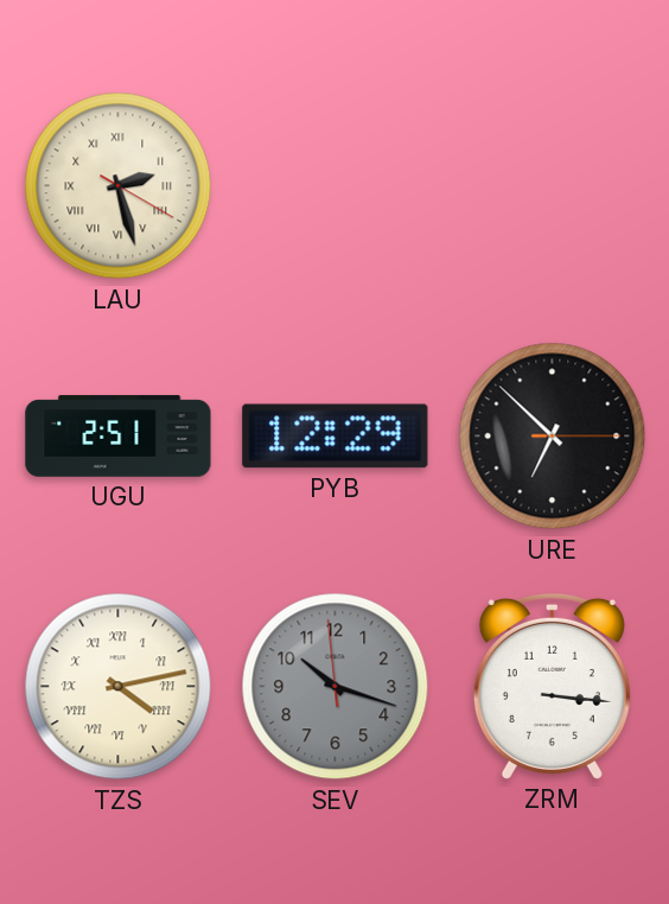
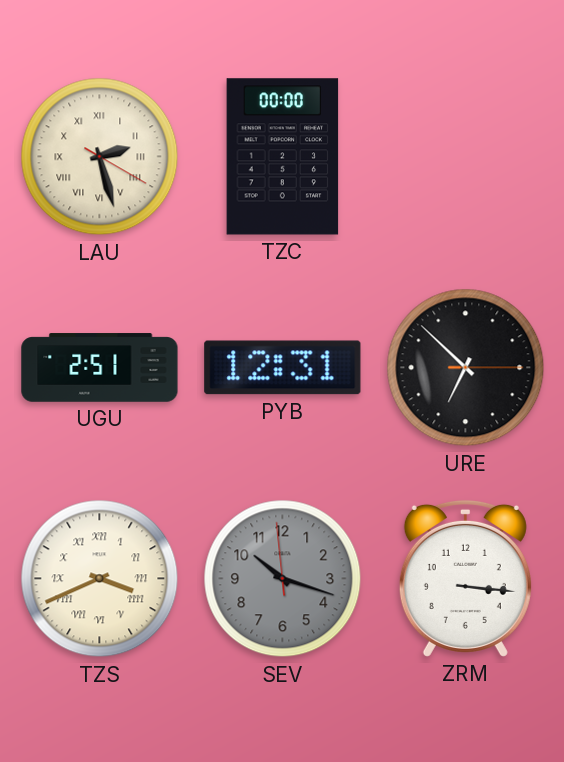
TZC: none -> 00:00 (283, 157)
PYB: 12:29 -> 12:31 (283, 368)
TZS: 4:13 -> 3:41 (100, 579)
